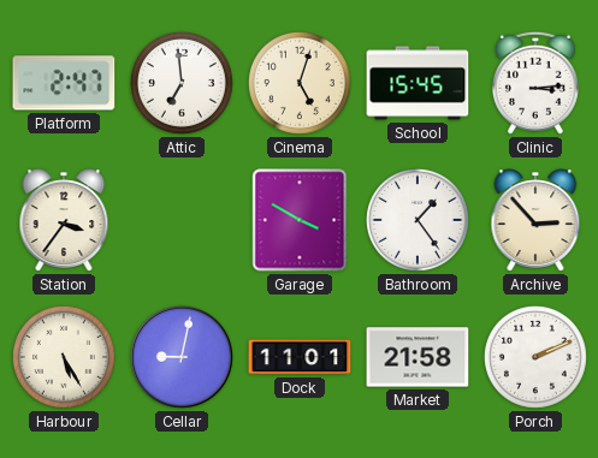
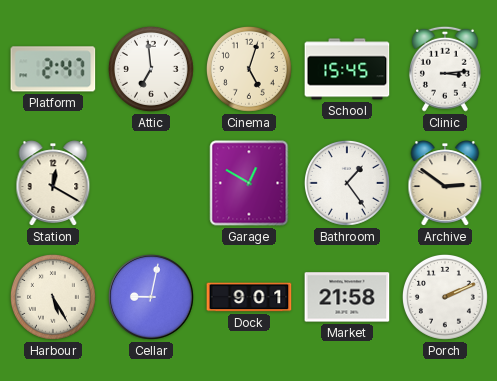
Station: 3:36 -> 12:20 (53, 183)
Garage: 3:50 -> 12:50 (249, 183)
Archive: 2:53 -> 2:51 (445, 183)
Dock: 11:01 -> 9:01 (249, 297)
